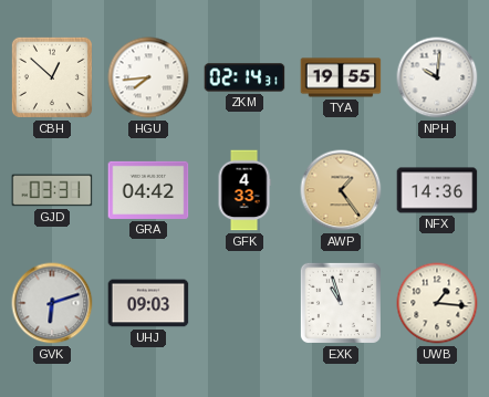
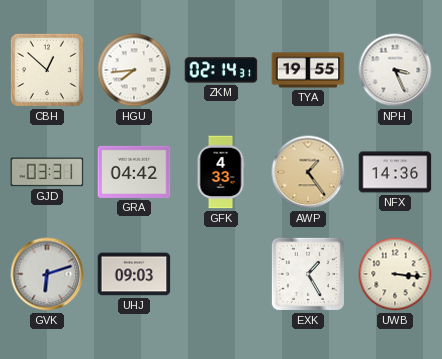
NPH: 10:01 -> 3:26 (395, 70)
EXK: 10:57 -> 1:25 (308, 274)
UWB: 1:16 -> 3:16 (395, 274)
